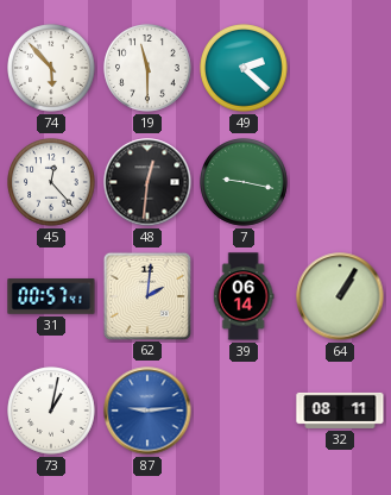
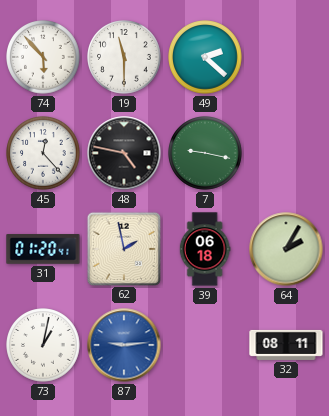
48: 12:31 -> 4:47 (124, 153)
31: 00:57 -> 01:20 (43, 249)
62: 2:01 -> 1:58 (123, 248)
39: 06:14 -> 06:18 (205, 249)
64: 1:05 -> 2:05 (286, 249)
